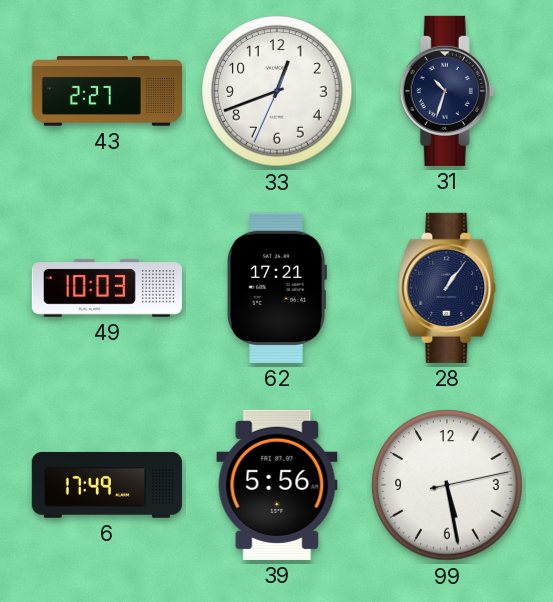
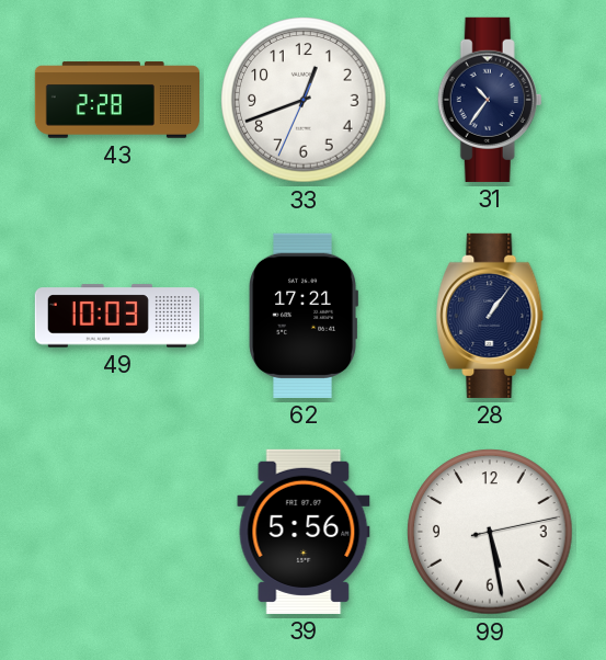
43: 2:27 -> 2:28 (116, 100)
31: 10:33 -> 10:36 (490, 100)
6: 17:49 -> none (107, 485)
